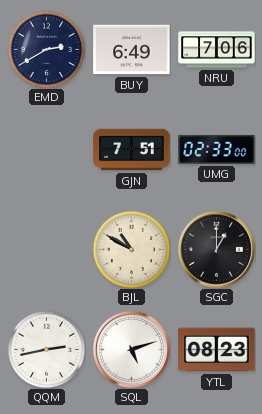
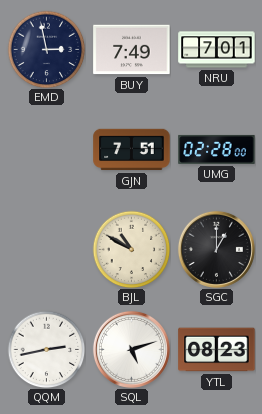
EMD: 2:40 -> 2:58 (46, 49)
BUY: 6:49 -> 7:49 (132, 50)
NRU: 7:06 -> 7:01 (217, 50)
UMG: 02:33 -> 02:28 (217, 149)
